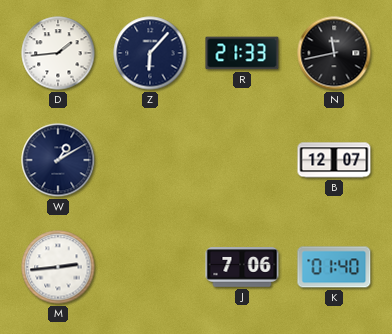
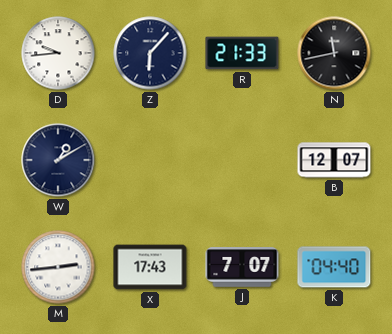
D: 1:44 -> 9:44 (58, 53)
X: none -> 17:43 (150, 267)
J: 7:06 -> 7:07 (242, 267)
K: 01:40 -> 04:40 (334, 267)
